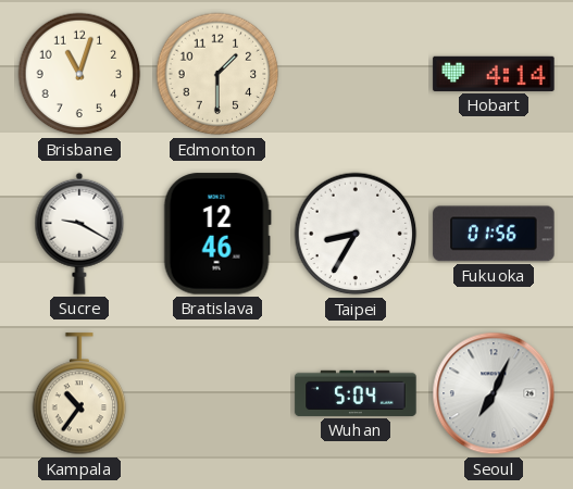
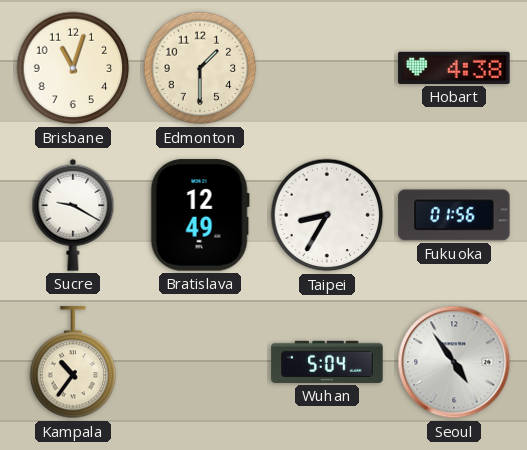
Hobart: 4:14 -> 4:38 (454, 68)
Bratislava: 12:46 -> 12:49 (200, 215)
Seoul: 7:04 -> 4:54 (454, 362)
